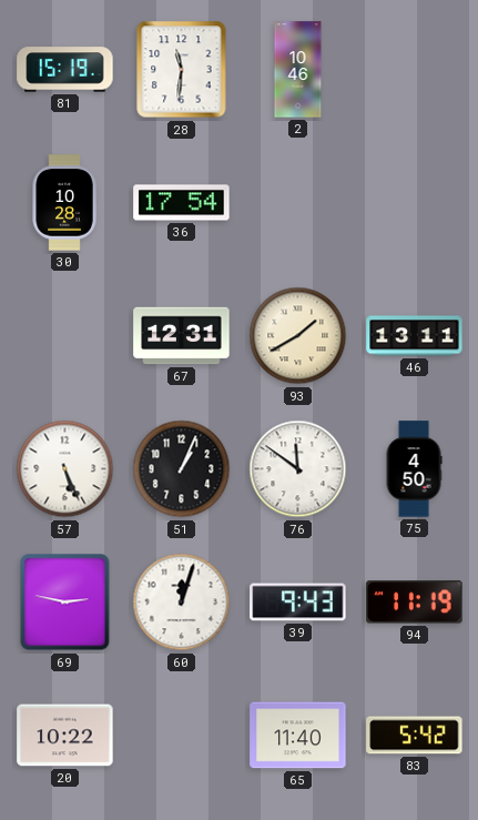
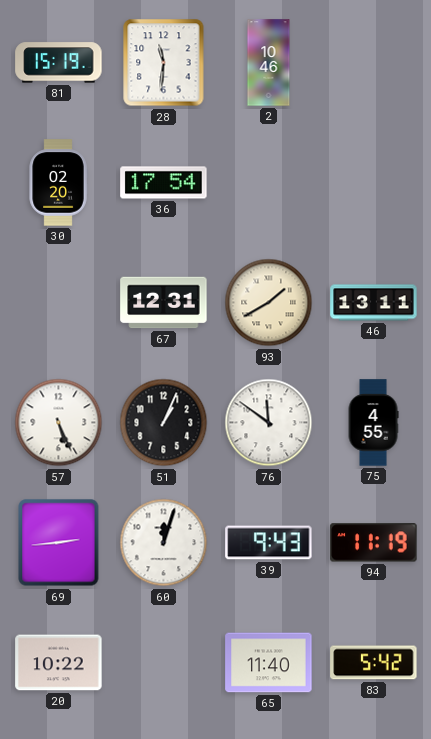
30: 10:28 -> 02:20 (58, 183)
75: 4:50 -> 4:55 (373, 423)
69: 2:47 -> 2:44 (59, 543)
